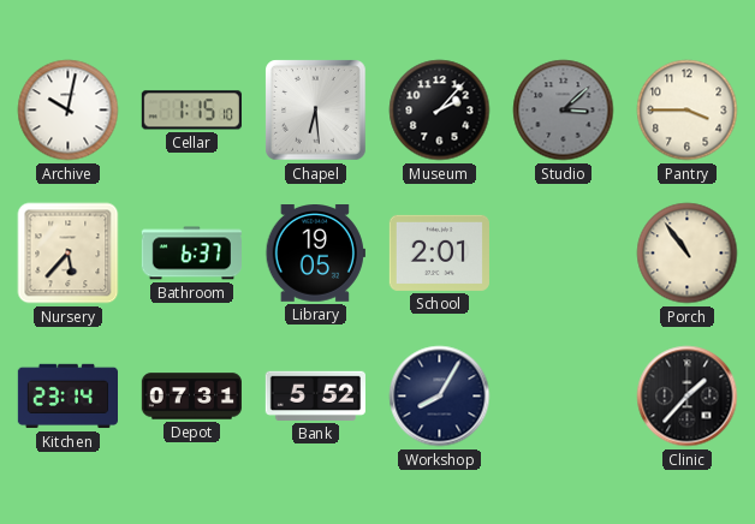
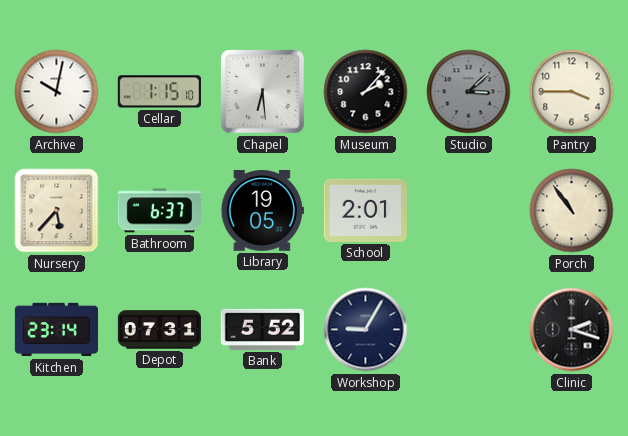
Workshop: 8:05 -> 9:05 (366, 330)
Clinic: 1:37 -> 2:18 (572, 330)
